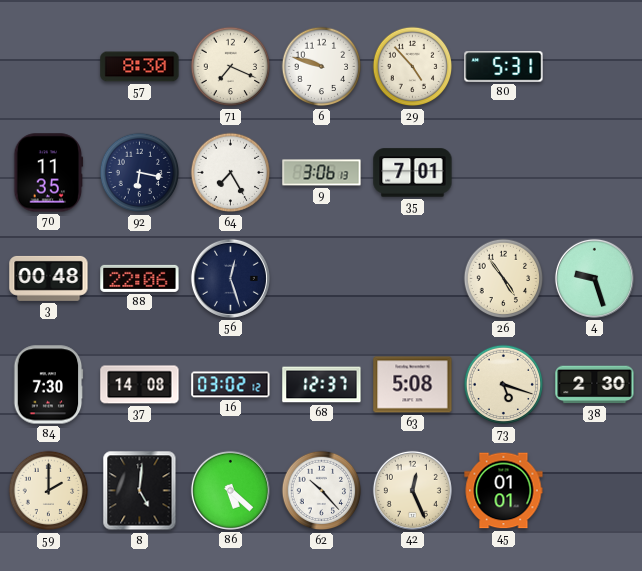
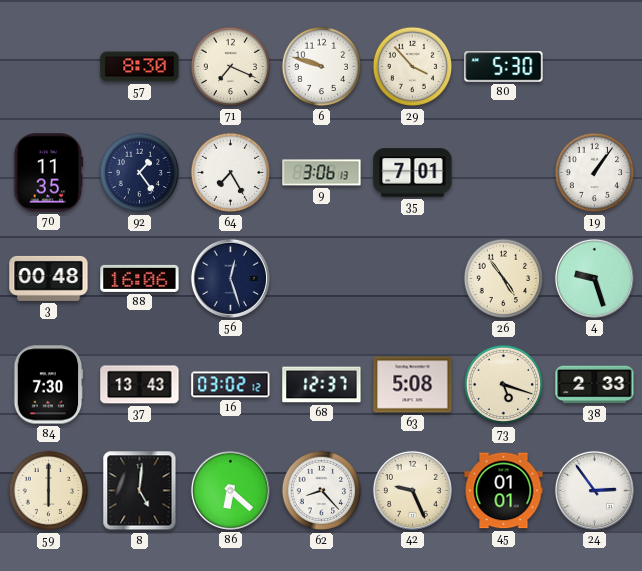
29: 4:53 -> 3:53 (413, 67)
80: 5:31 -> 5:30 (504, 67)
92: 6:17 -> 1:24 (140, 173)
19: none -> 1:06 (595, 173)
88: 22:06 -> 16:06 (140, 278)
37: 14:08 -> 13:43 (140, 385)
38: 2:30 -> 2:33 (595, 385)
59: 2:00 -> 6:00 (49, 491)
86: 5:22 -> 6:22 (230, 490)
62: 10:23 -> 8:23 (322, 491)
42: 12:26 -> 9:26 (412, 490)
24: none -> 2:54 (594, 490)
